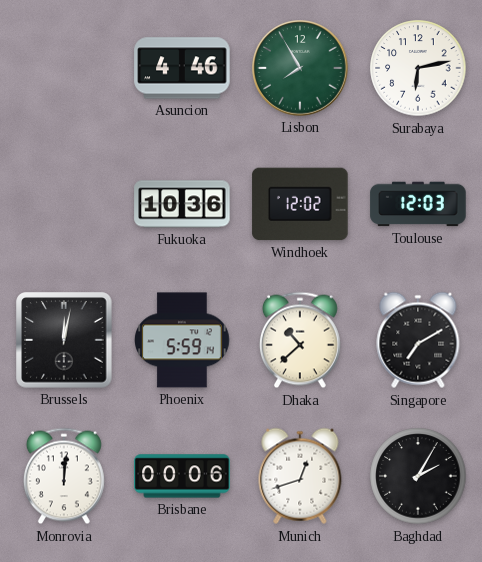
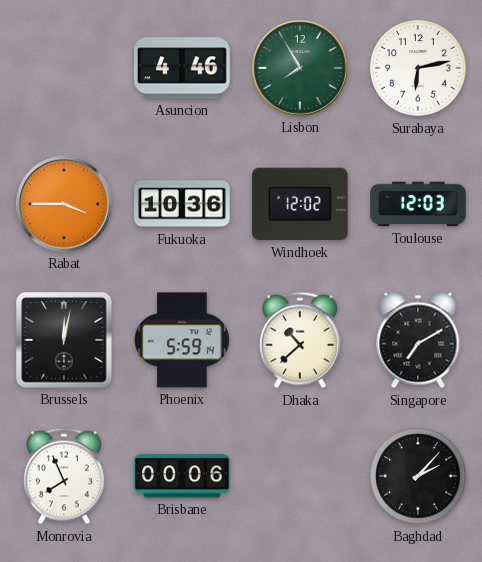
Rabat: none -> 3:45 (64, 204)
Monrovia: 12:01 -> 7:56 (64, 476)
Munich: 12:42 -> none (300, 476)
Baghdad: 2:05 -> 2:07 (418, 476)
